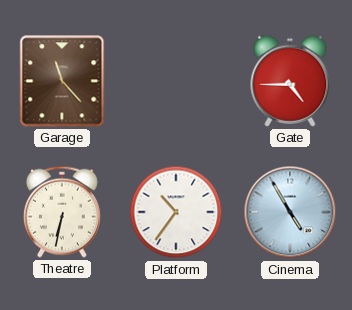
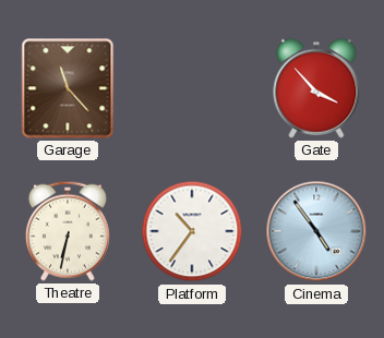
Gate: 4:45 -> 3:53 (316, 88)
Cinema: 4:55 -> 4:54 (316, 231)
